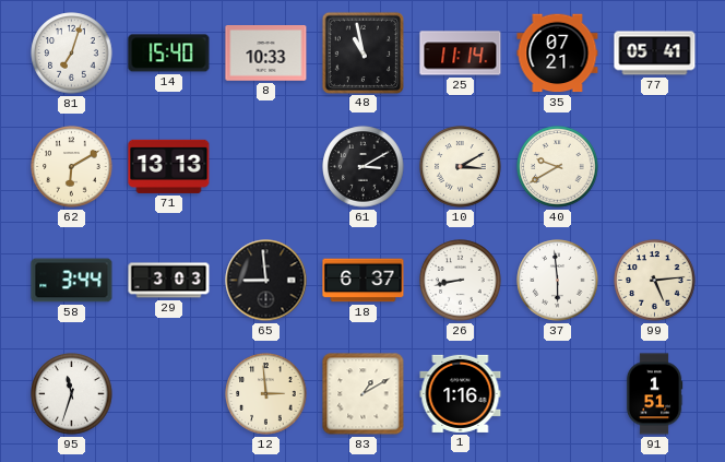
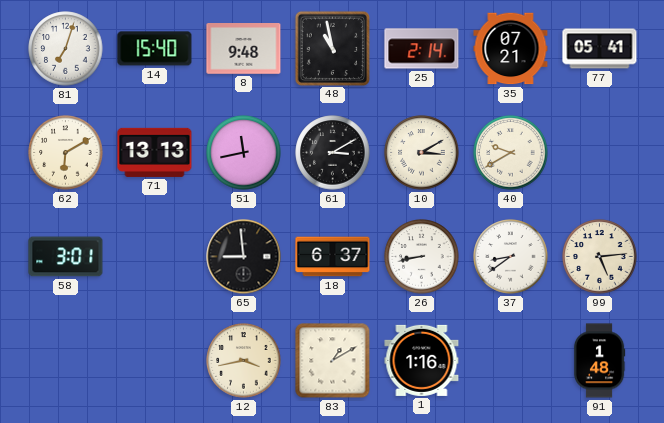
8: 10:33 -> 9:48 (244, 49)
25: 11:14 -> 2:14 (422, 49)
51: none -> 11:43 (244, 153)
58: 3:44 -> 3:01 (66, 257)
29: 3:03 -> none (169, 281)
37: 5:59 -> 8:39 (511, 257)
95: 11:33 -> none (72, 394)
12: 2:59 -> 3:43 (244, 361)
91: 1:51 -> 1:48 (599, 361)
